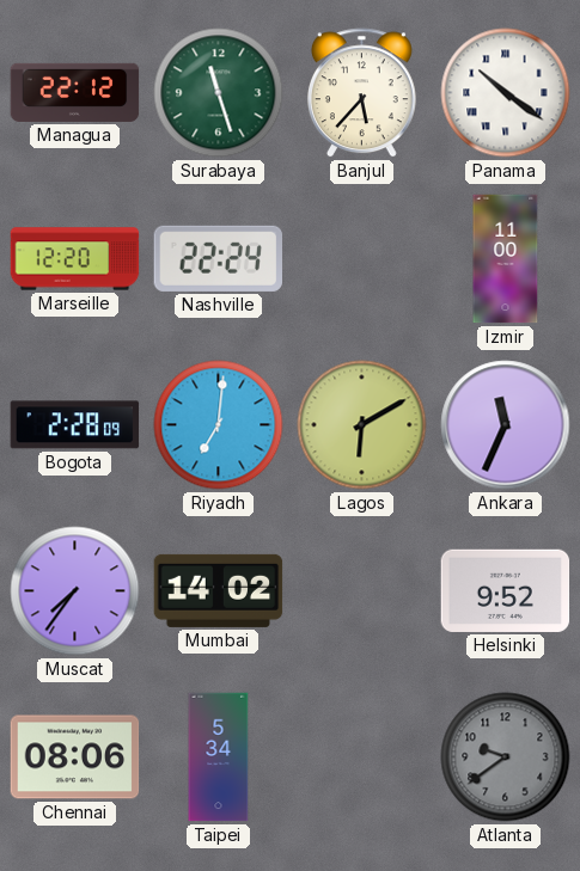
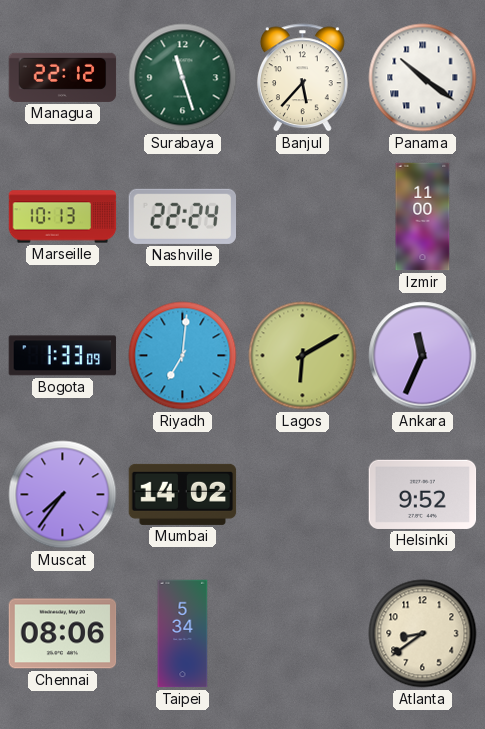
Marseille: 12:20 -> 10:13 (63, 217)
Bogota: 2:28 -> 1:33 (63, 356)
Atlanta: 9:39 -> 8:39 (423, 634)
Atlanta dial: grey -> cream (423, 634)
